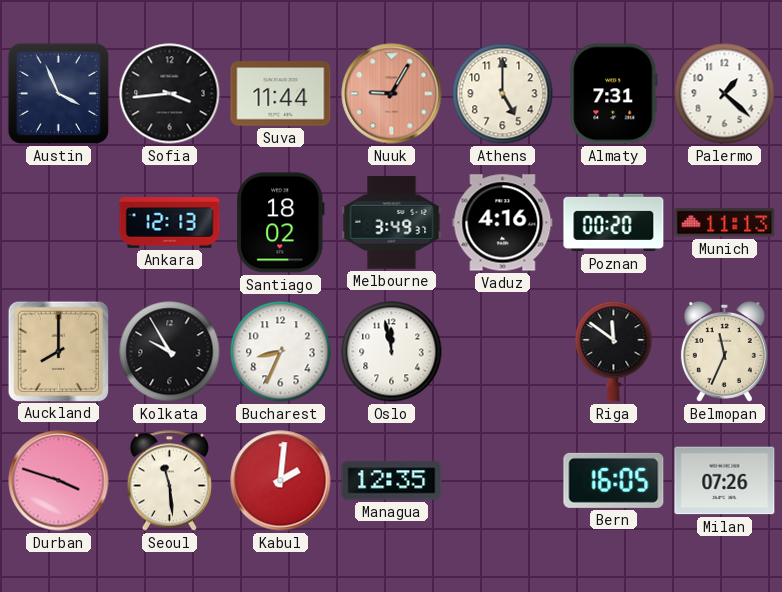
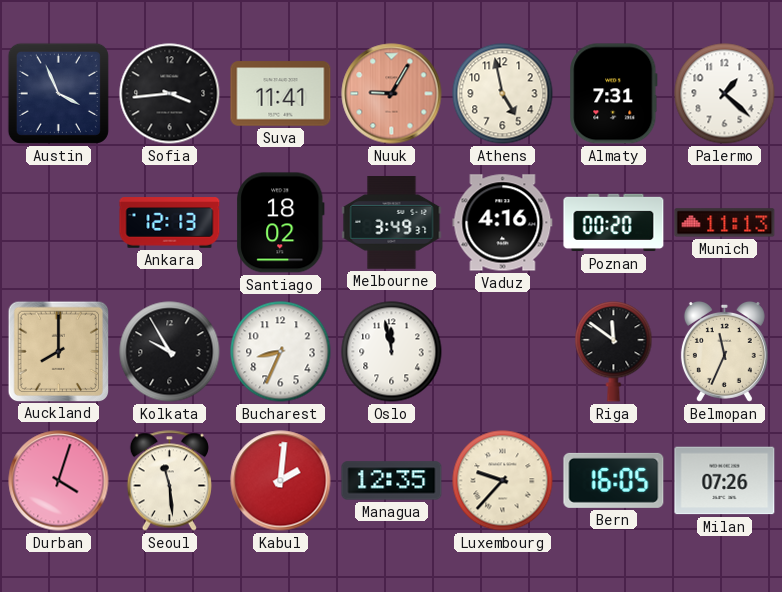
Suva: 11:44 -> 11:41 (281, 94)
Athens: 5:00 -> 4:58 (503, 94)
Durban: 3:48 -> 4:03 (59, 481)
Luxembourg: none -> 9:37 (503, 481)
